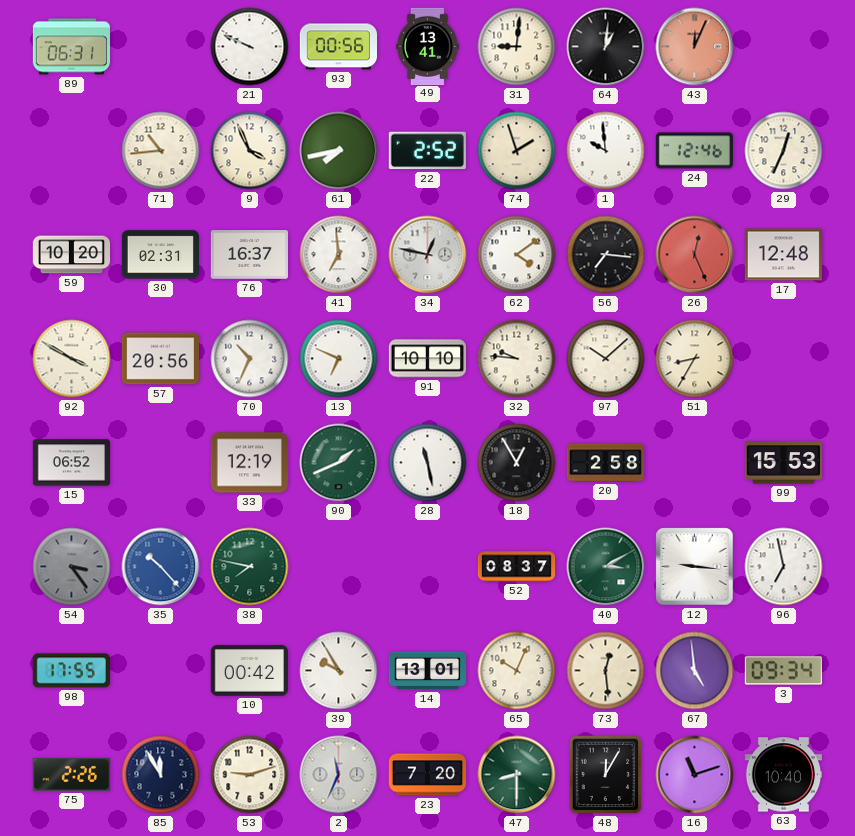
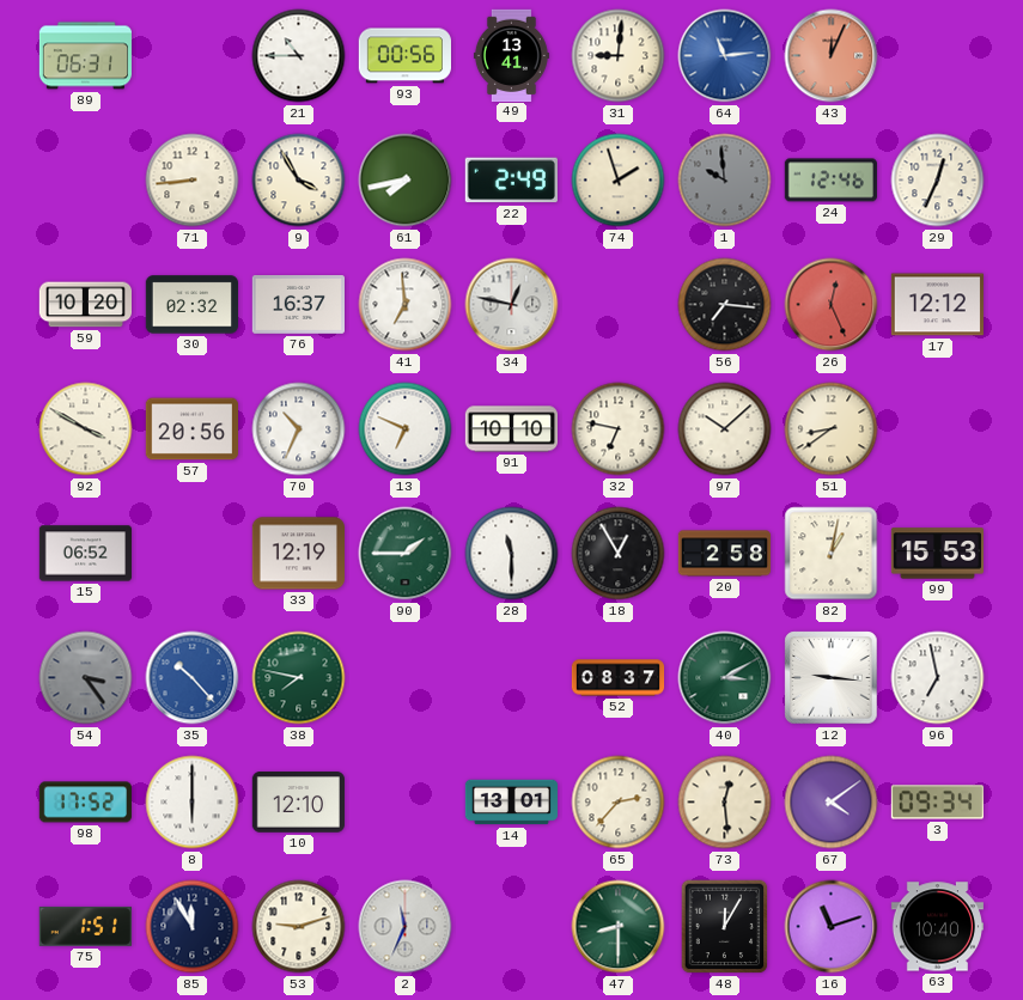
21: 9:49 -> 10:45 (299, 56)
64: 1:01 -> 11:14 (725, 56)
64 dial: black -> blue (725, 56)
71: 10:44 -> 8:44 (193, 181)
9: 3:56 -> 3:55 (299, 181)
22: 2:52 -> 2:49 (511, 181)
1 dial: white -> grey (725, 181)
30: 02:31 -> 02:32 (191, 305)
62: 4:09 -> none (517, 255)
17: 12:48 -> 12:12 (937, 305)
32: 9:46 -> 6:47 (619, 429)
51: 8:35 -> 8:39 (832, 429)
90: 1:41 -> 1:45 (406, 554)
28: 11:28 -> 11:30 (512, 554)
82: none -> 1:02 (832, 554)
98: 17:55 -> 17:52 (85, 803)
8: none -> 6:00 (193, 803)
10: 00:42 -> 12:10 (298, 803)
39: 9:55 -> none (339, 671)
65: 10:04 -> 2:37 (619, 803)
67: 4:59 -> 4:09 (832, 803)
75: 2:26 -> 1:51 (85, 926)
23: 7:20 -> none (427, 775)
